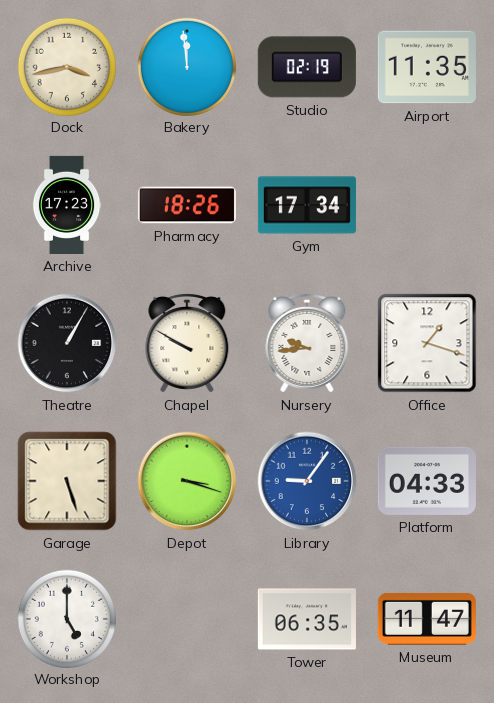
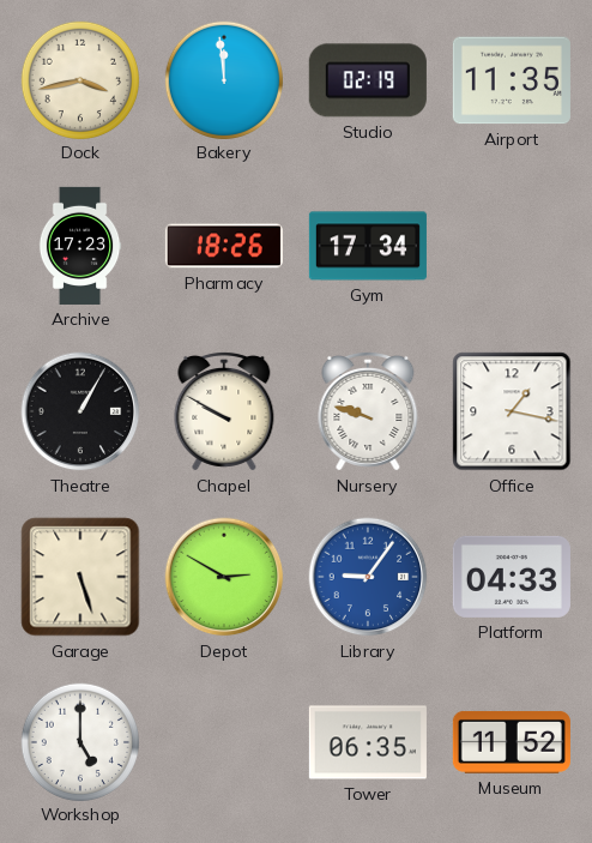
Nursery: 9:44 -> 9:48 (368, 411)
Office: 1:18 -> 1:17 (512, 411)
Depot: 3:18 -> 2:50 (224, 577)
Museum: 11:47 -> 11:52 (512, 742)
